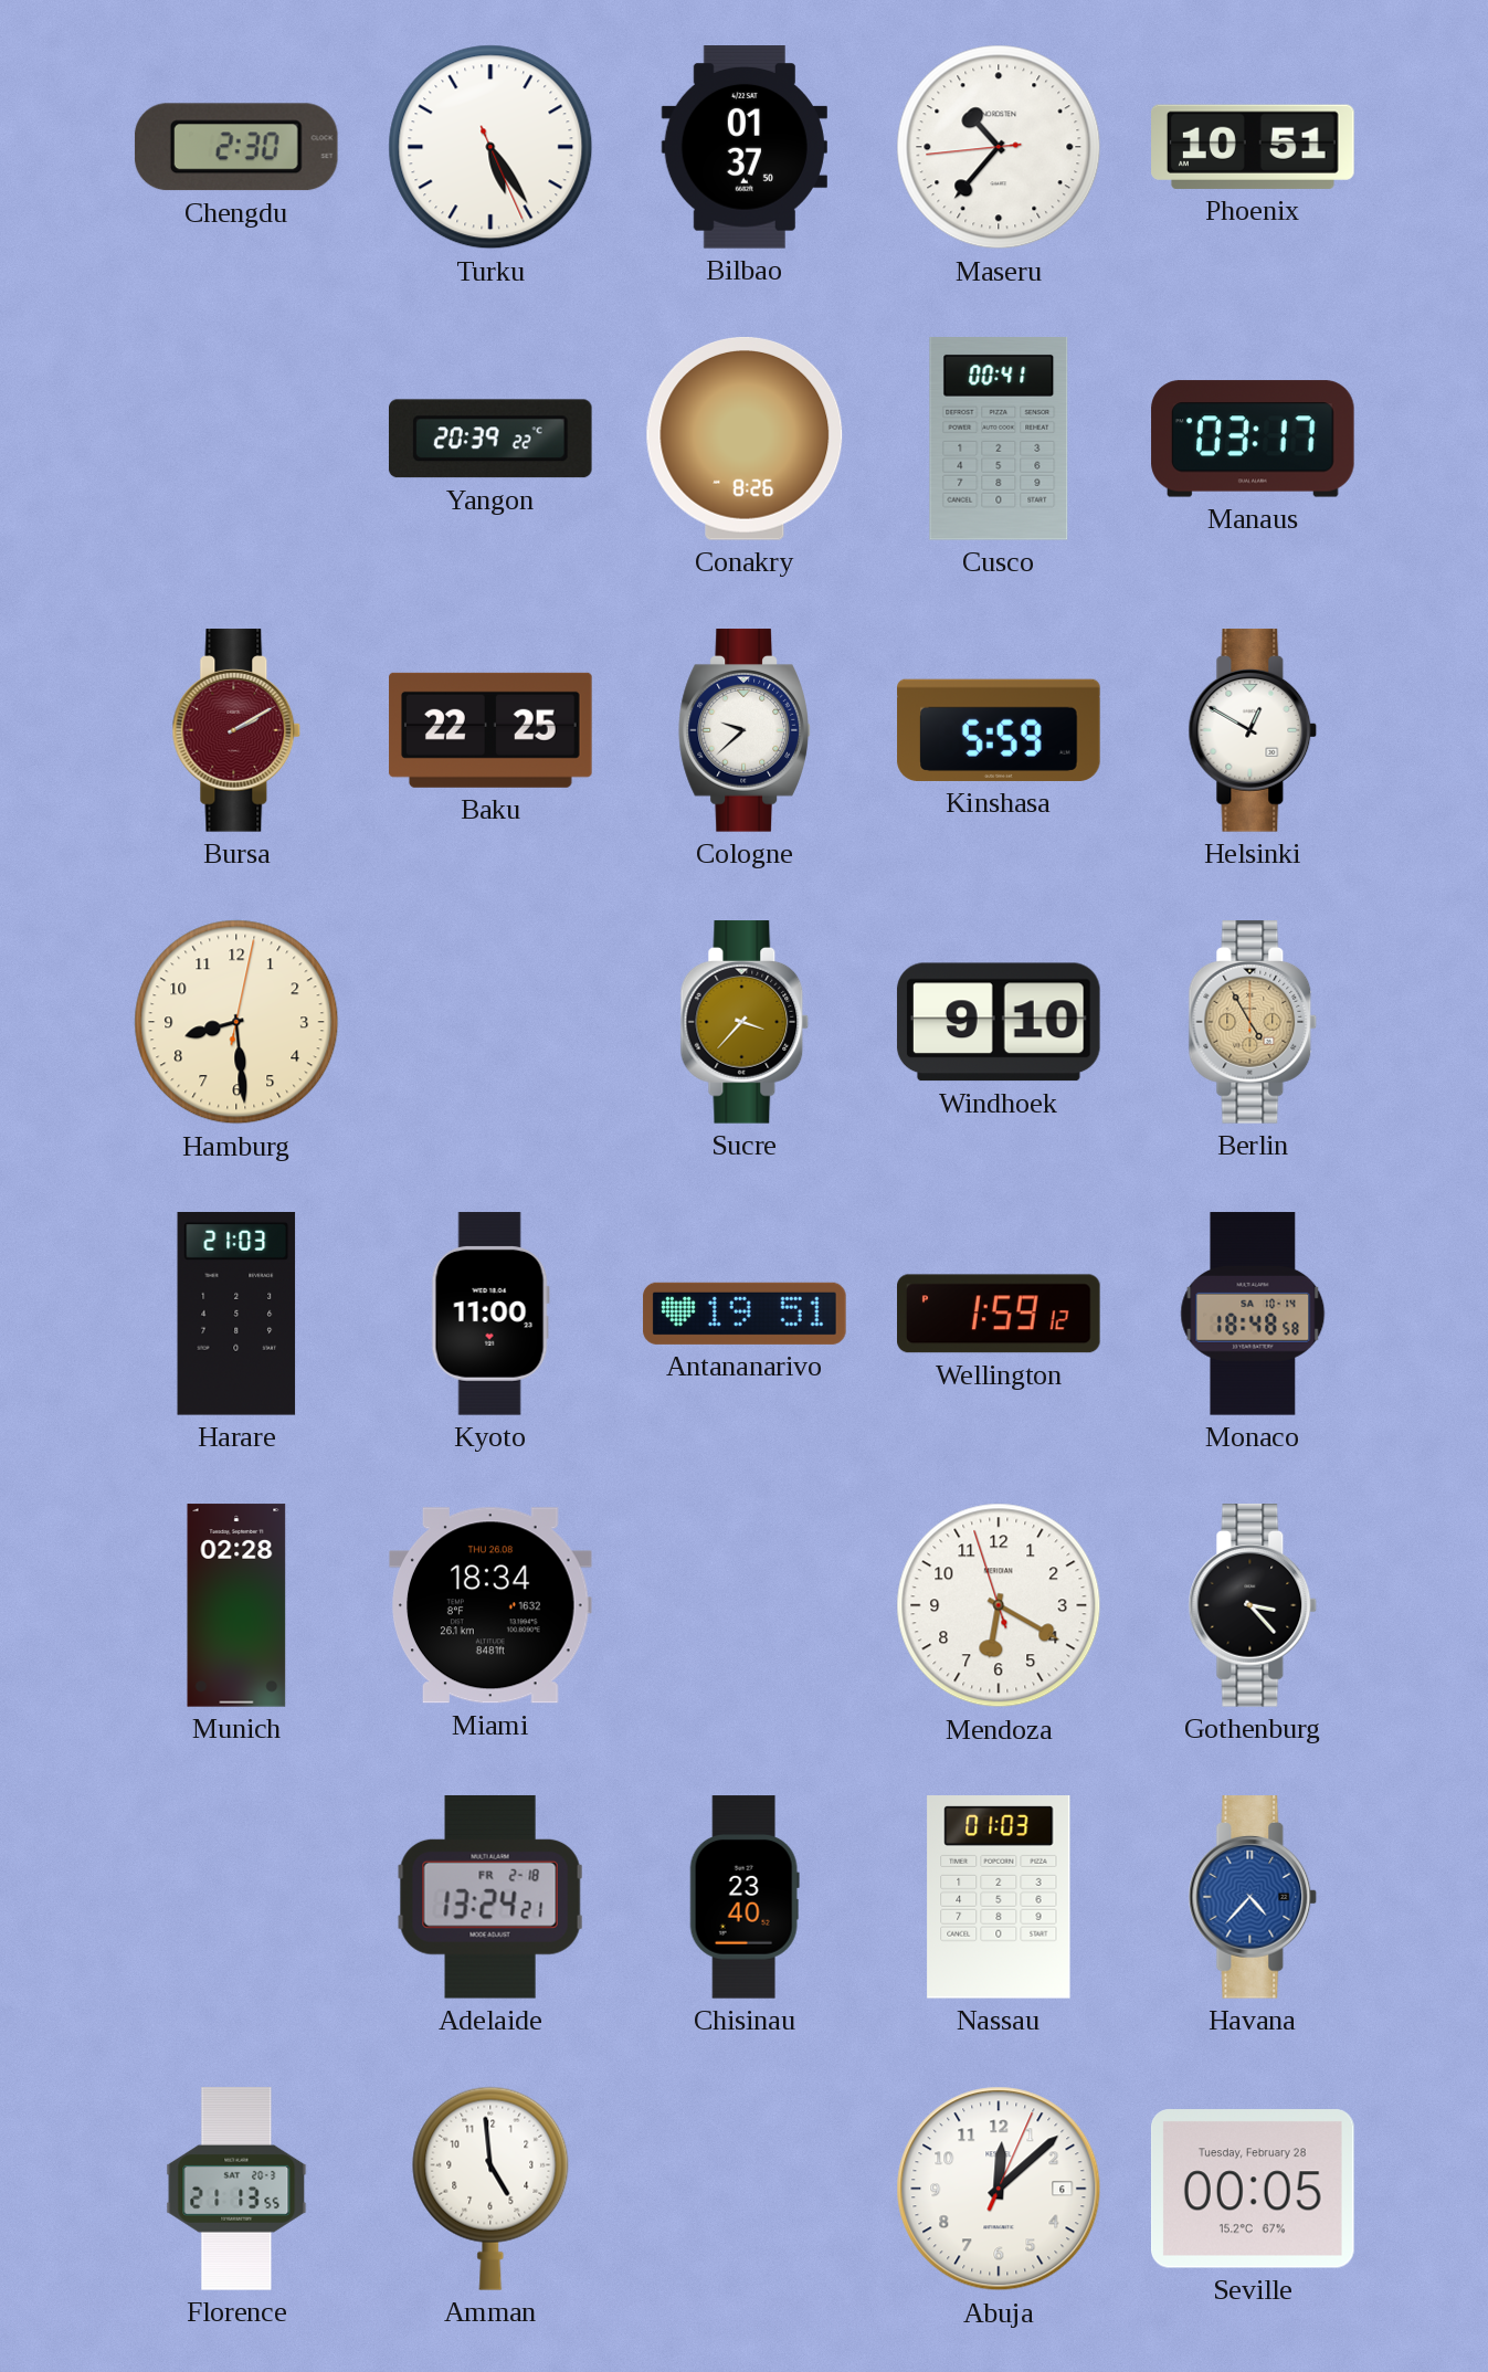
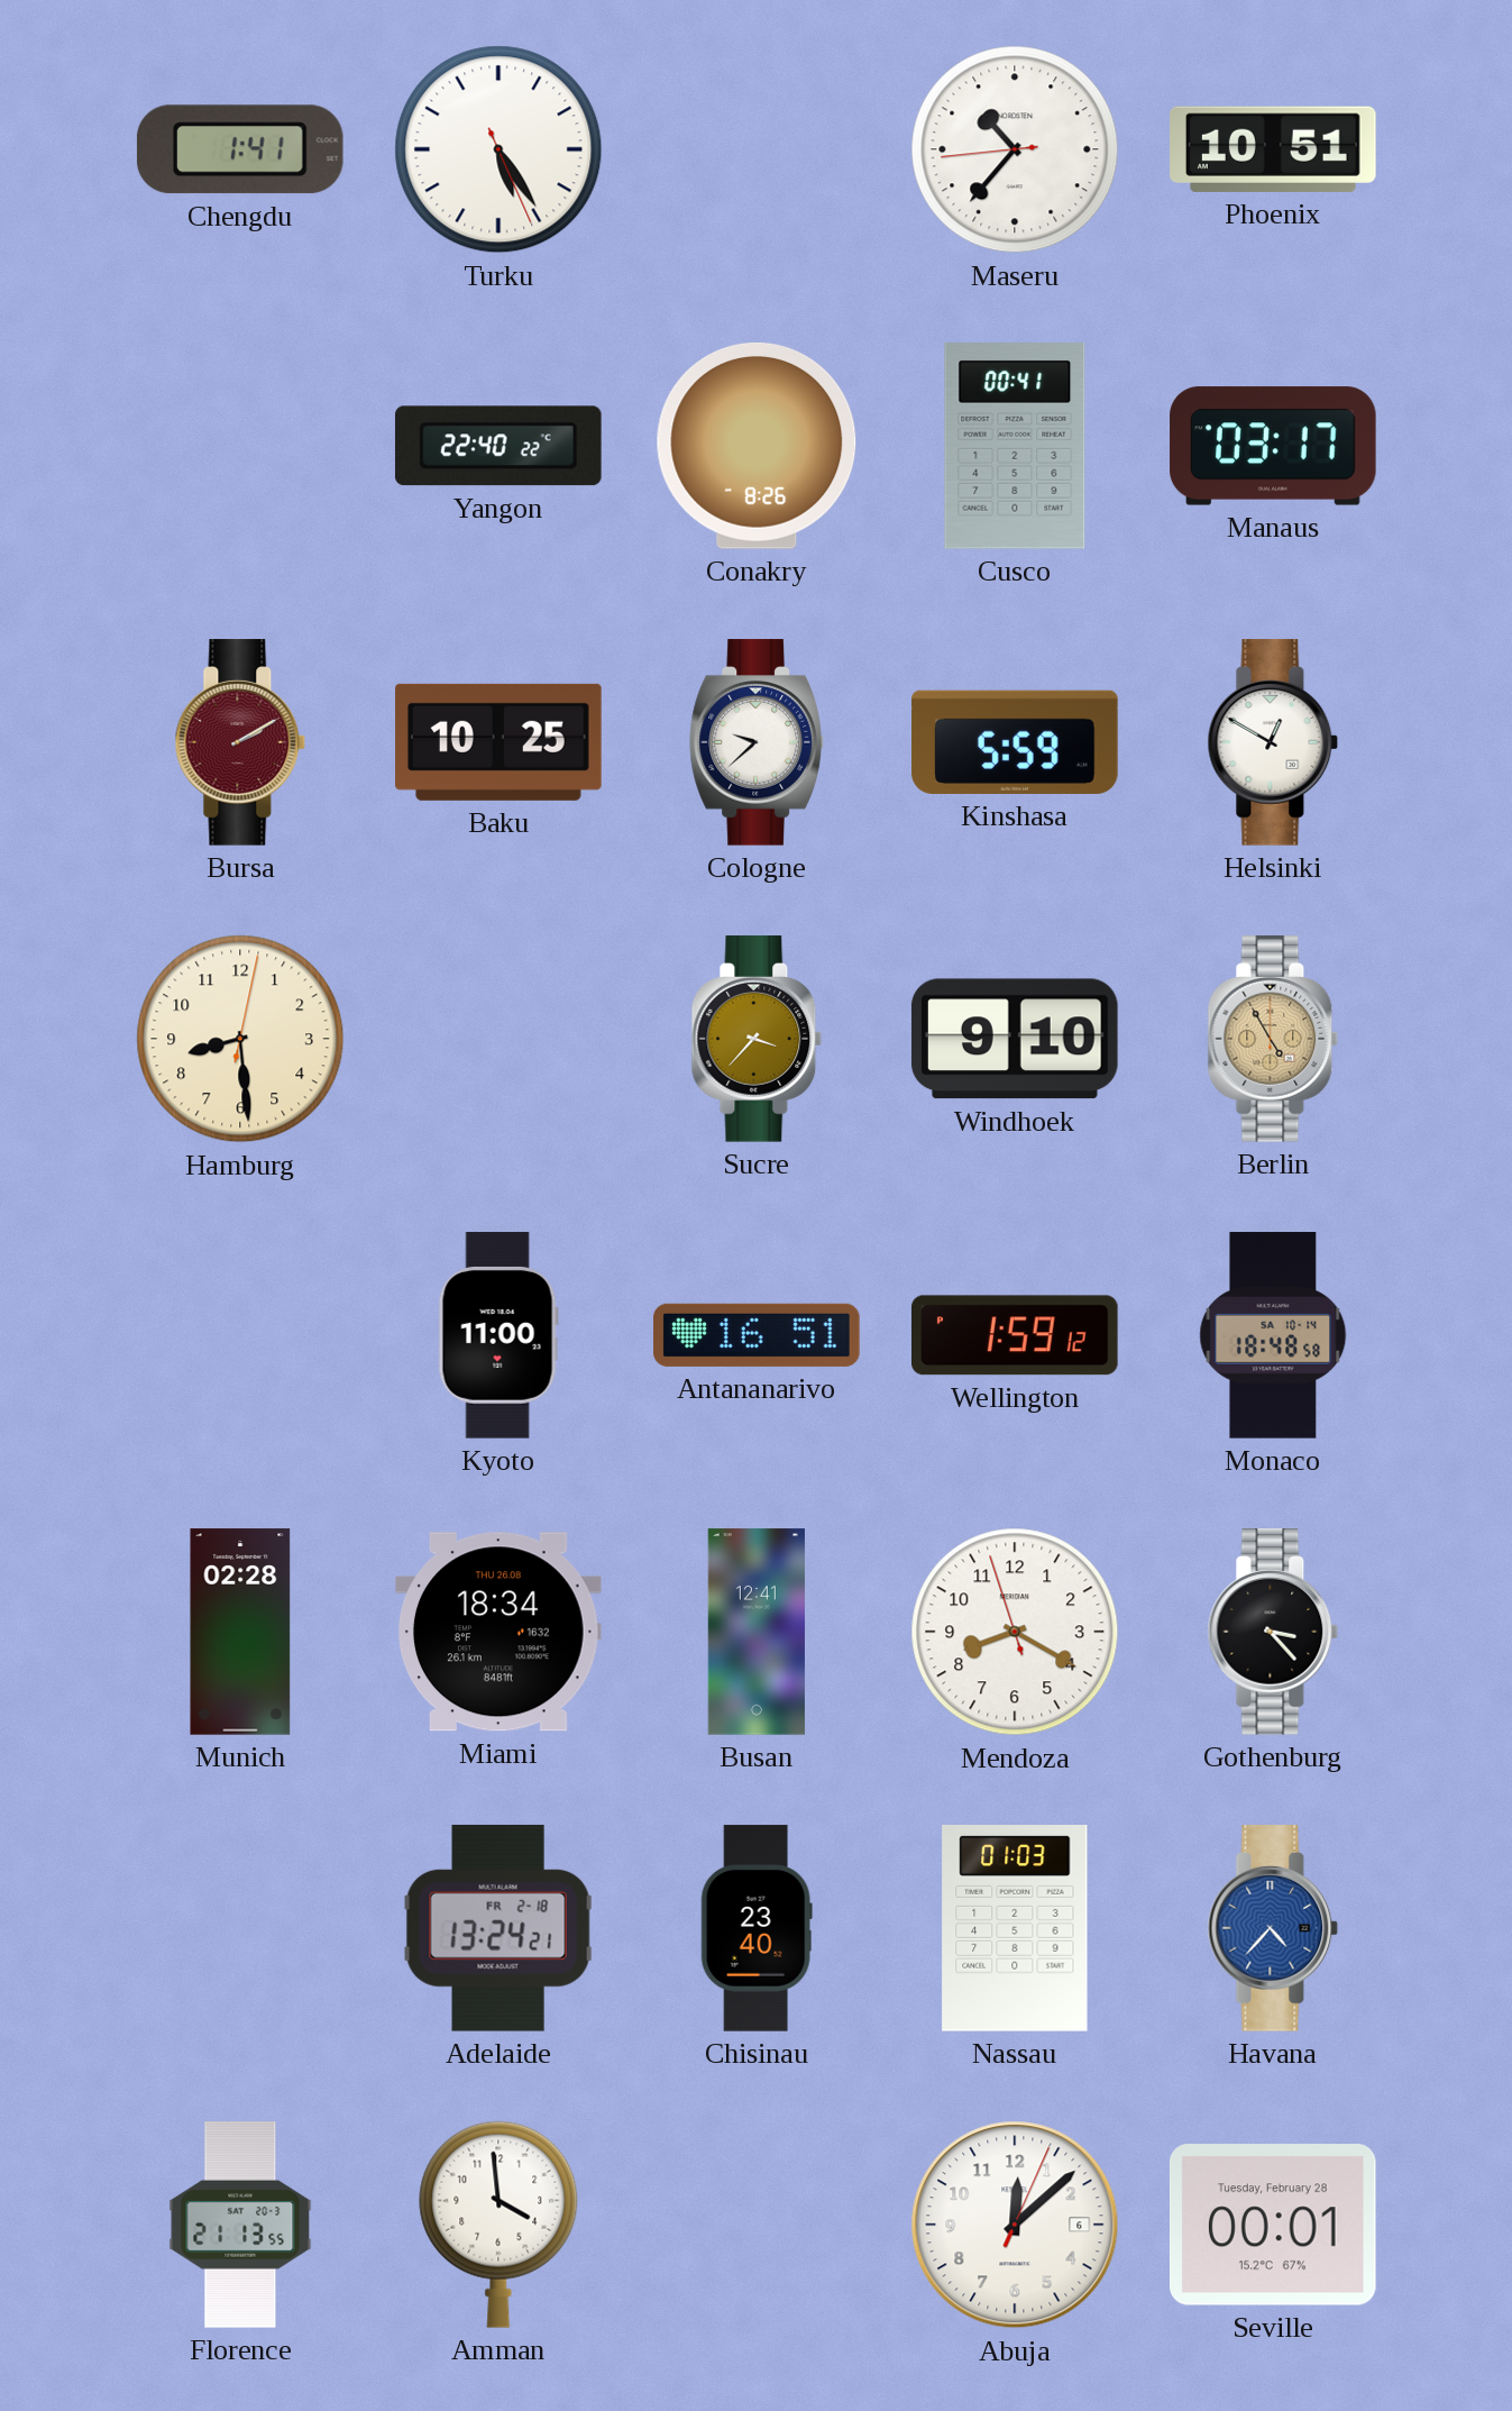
Chengdu: 2:30 -> 1:41 (240, 149)
Bilbao: 01:37 -> none (745, 147)
Yangon: 20:39 -> 22:40 (498, 446)
Baku: 22:25 -> 10:25 (498, 742)
Harare: 21:03 -> none (236, 1315)
Antananarivo: 19:51 -> 16:51 (757, 1335)
Busan: none -> 12:41 (757, 1632)
Mendoza: 6:19 -> 8:19 (1015, 1632)
Amman: 4:59 -> 3:59 (498, 2225)
Seville: 00:05 -> 00:01 (1273, 2225)
